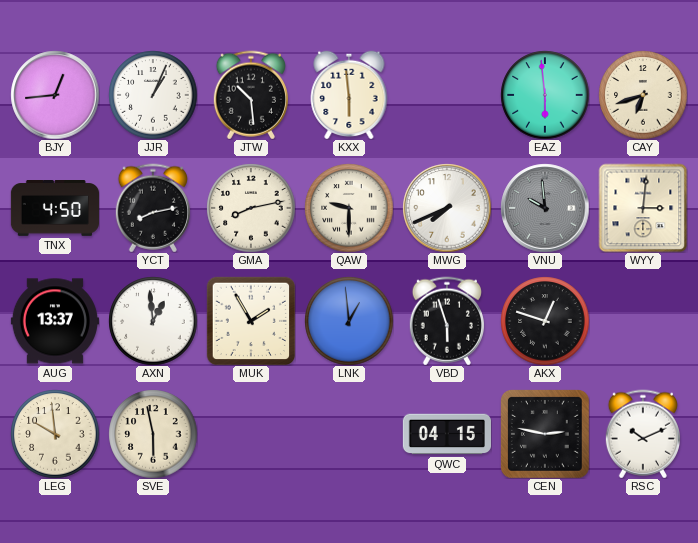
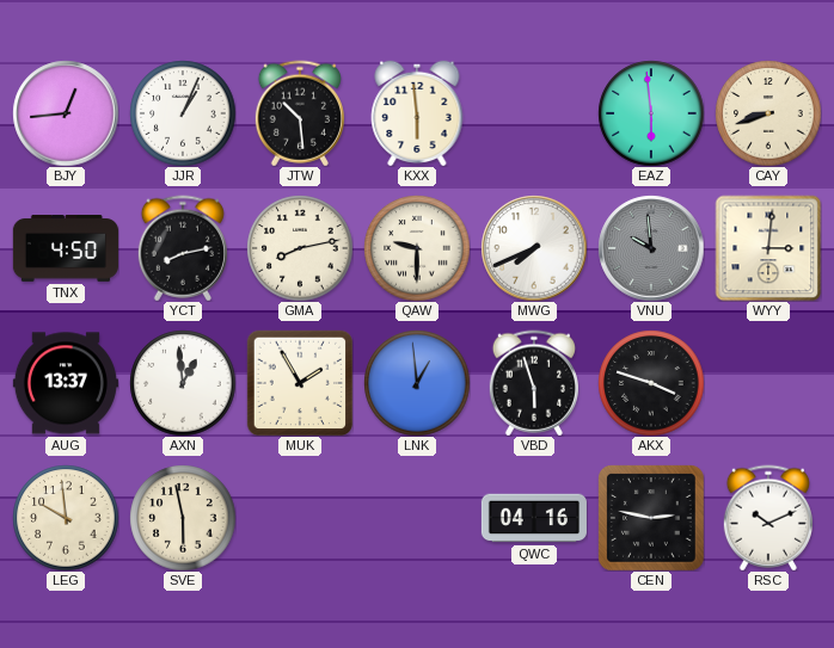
CAY: 6:42 -> 8:42 (768, 113)
AKX: 12:48 -> 3:48 (651, 383)
QWC: 04:15 -> 04:16 (534, 518)
